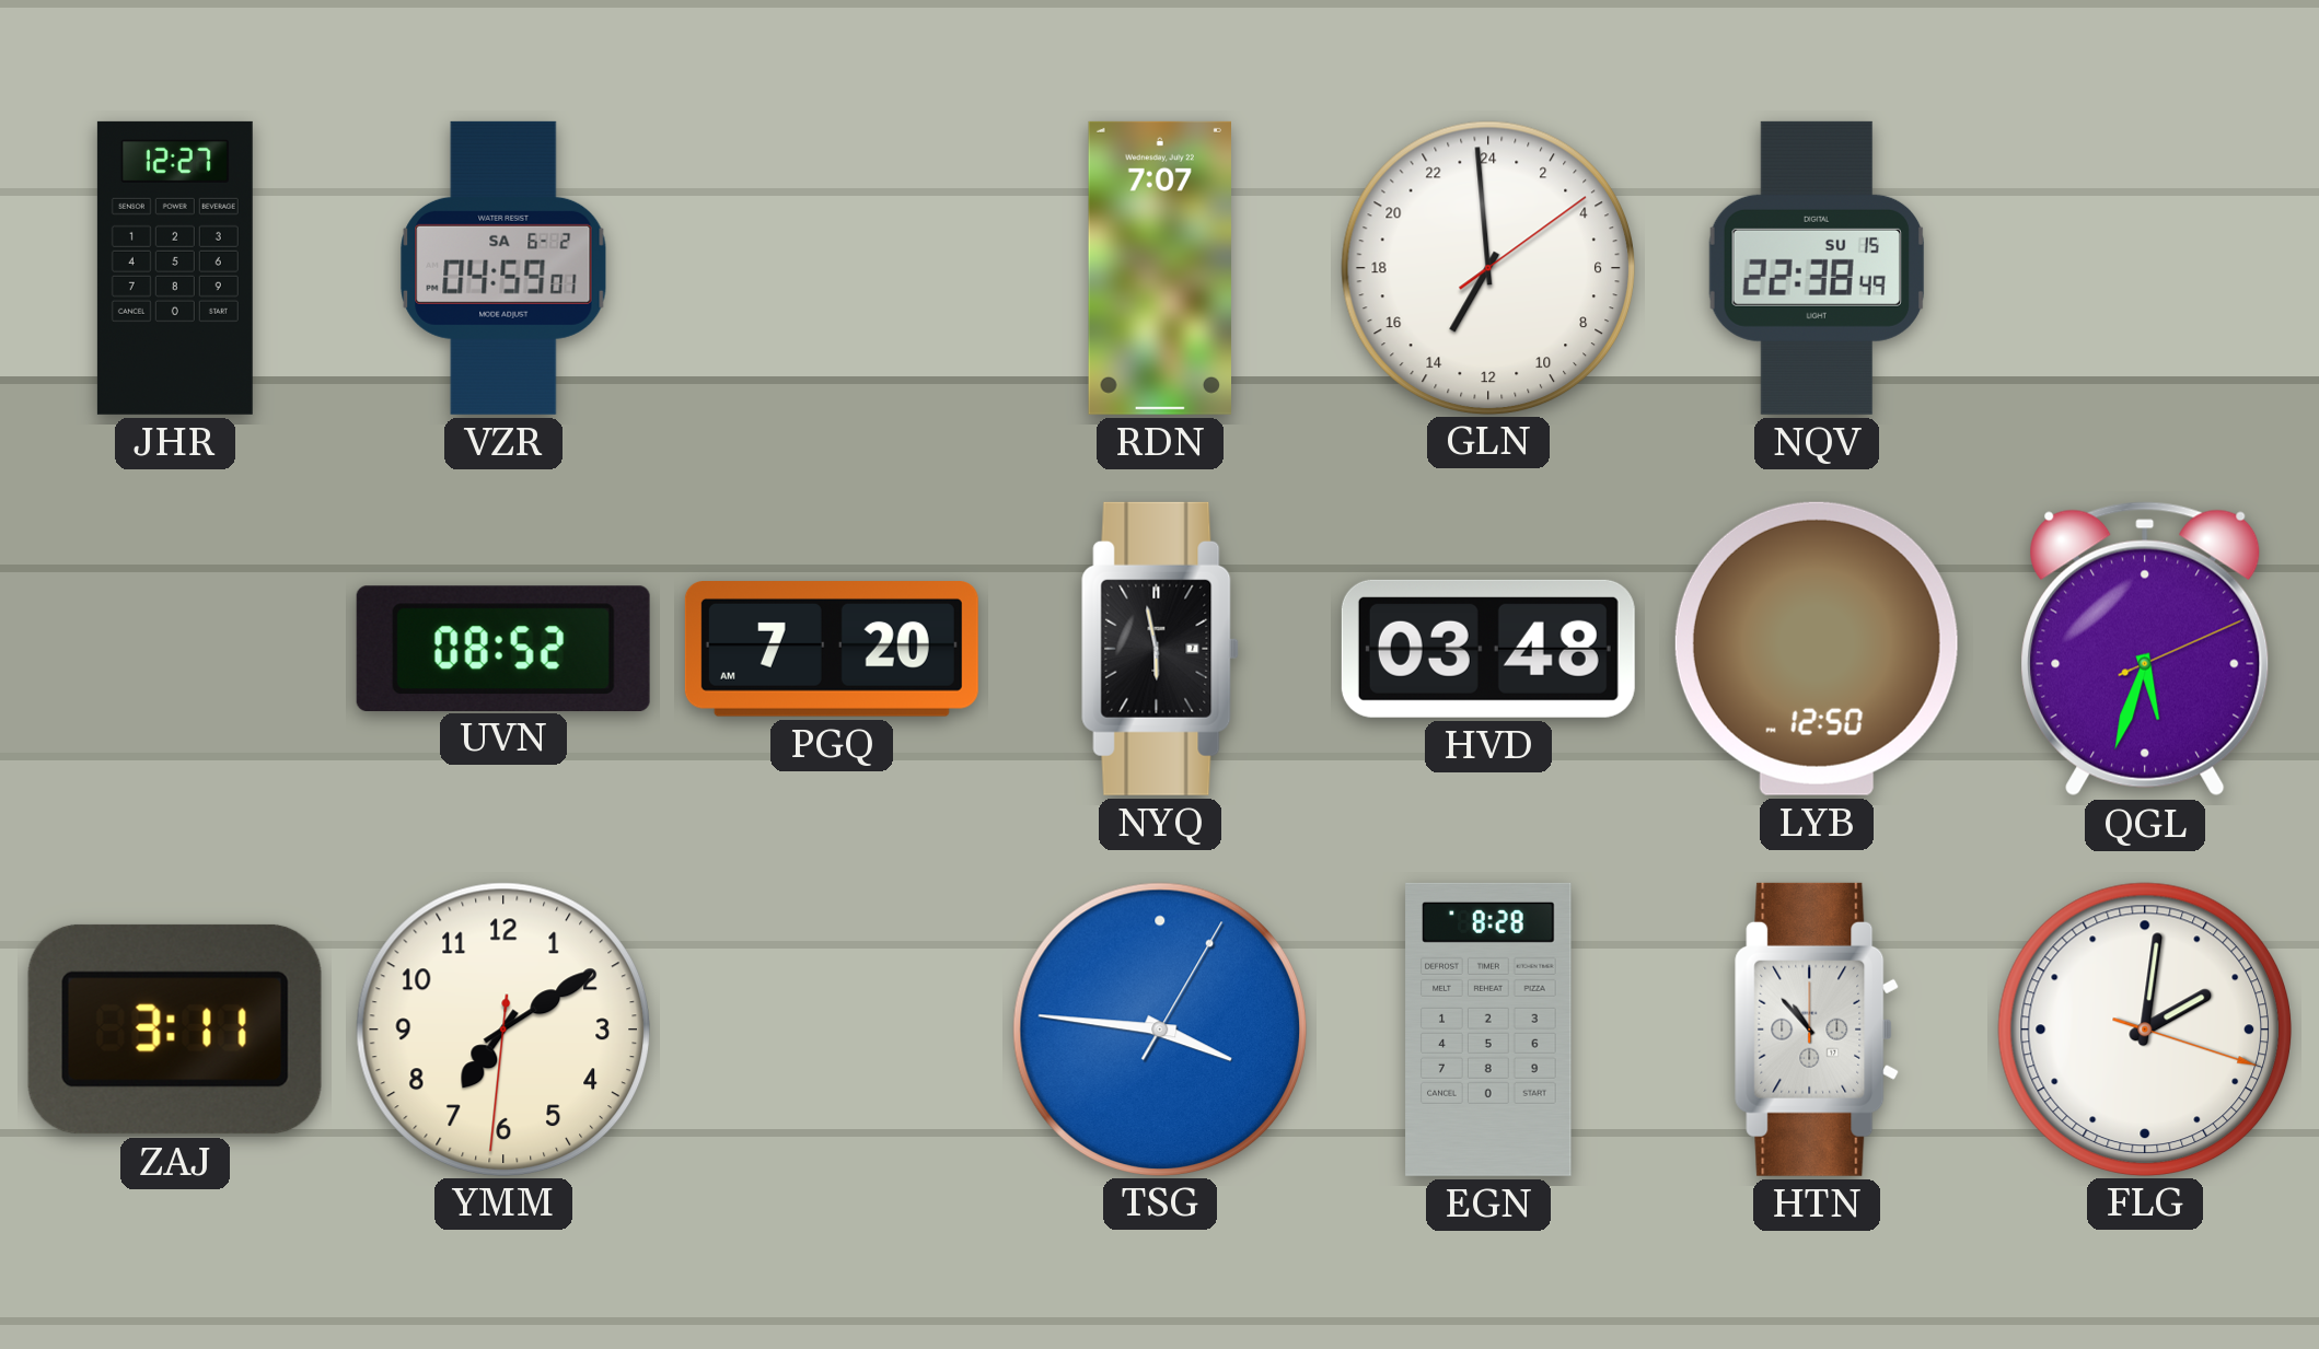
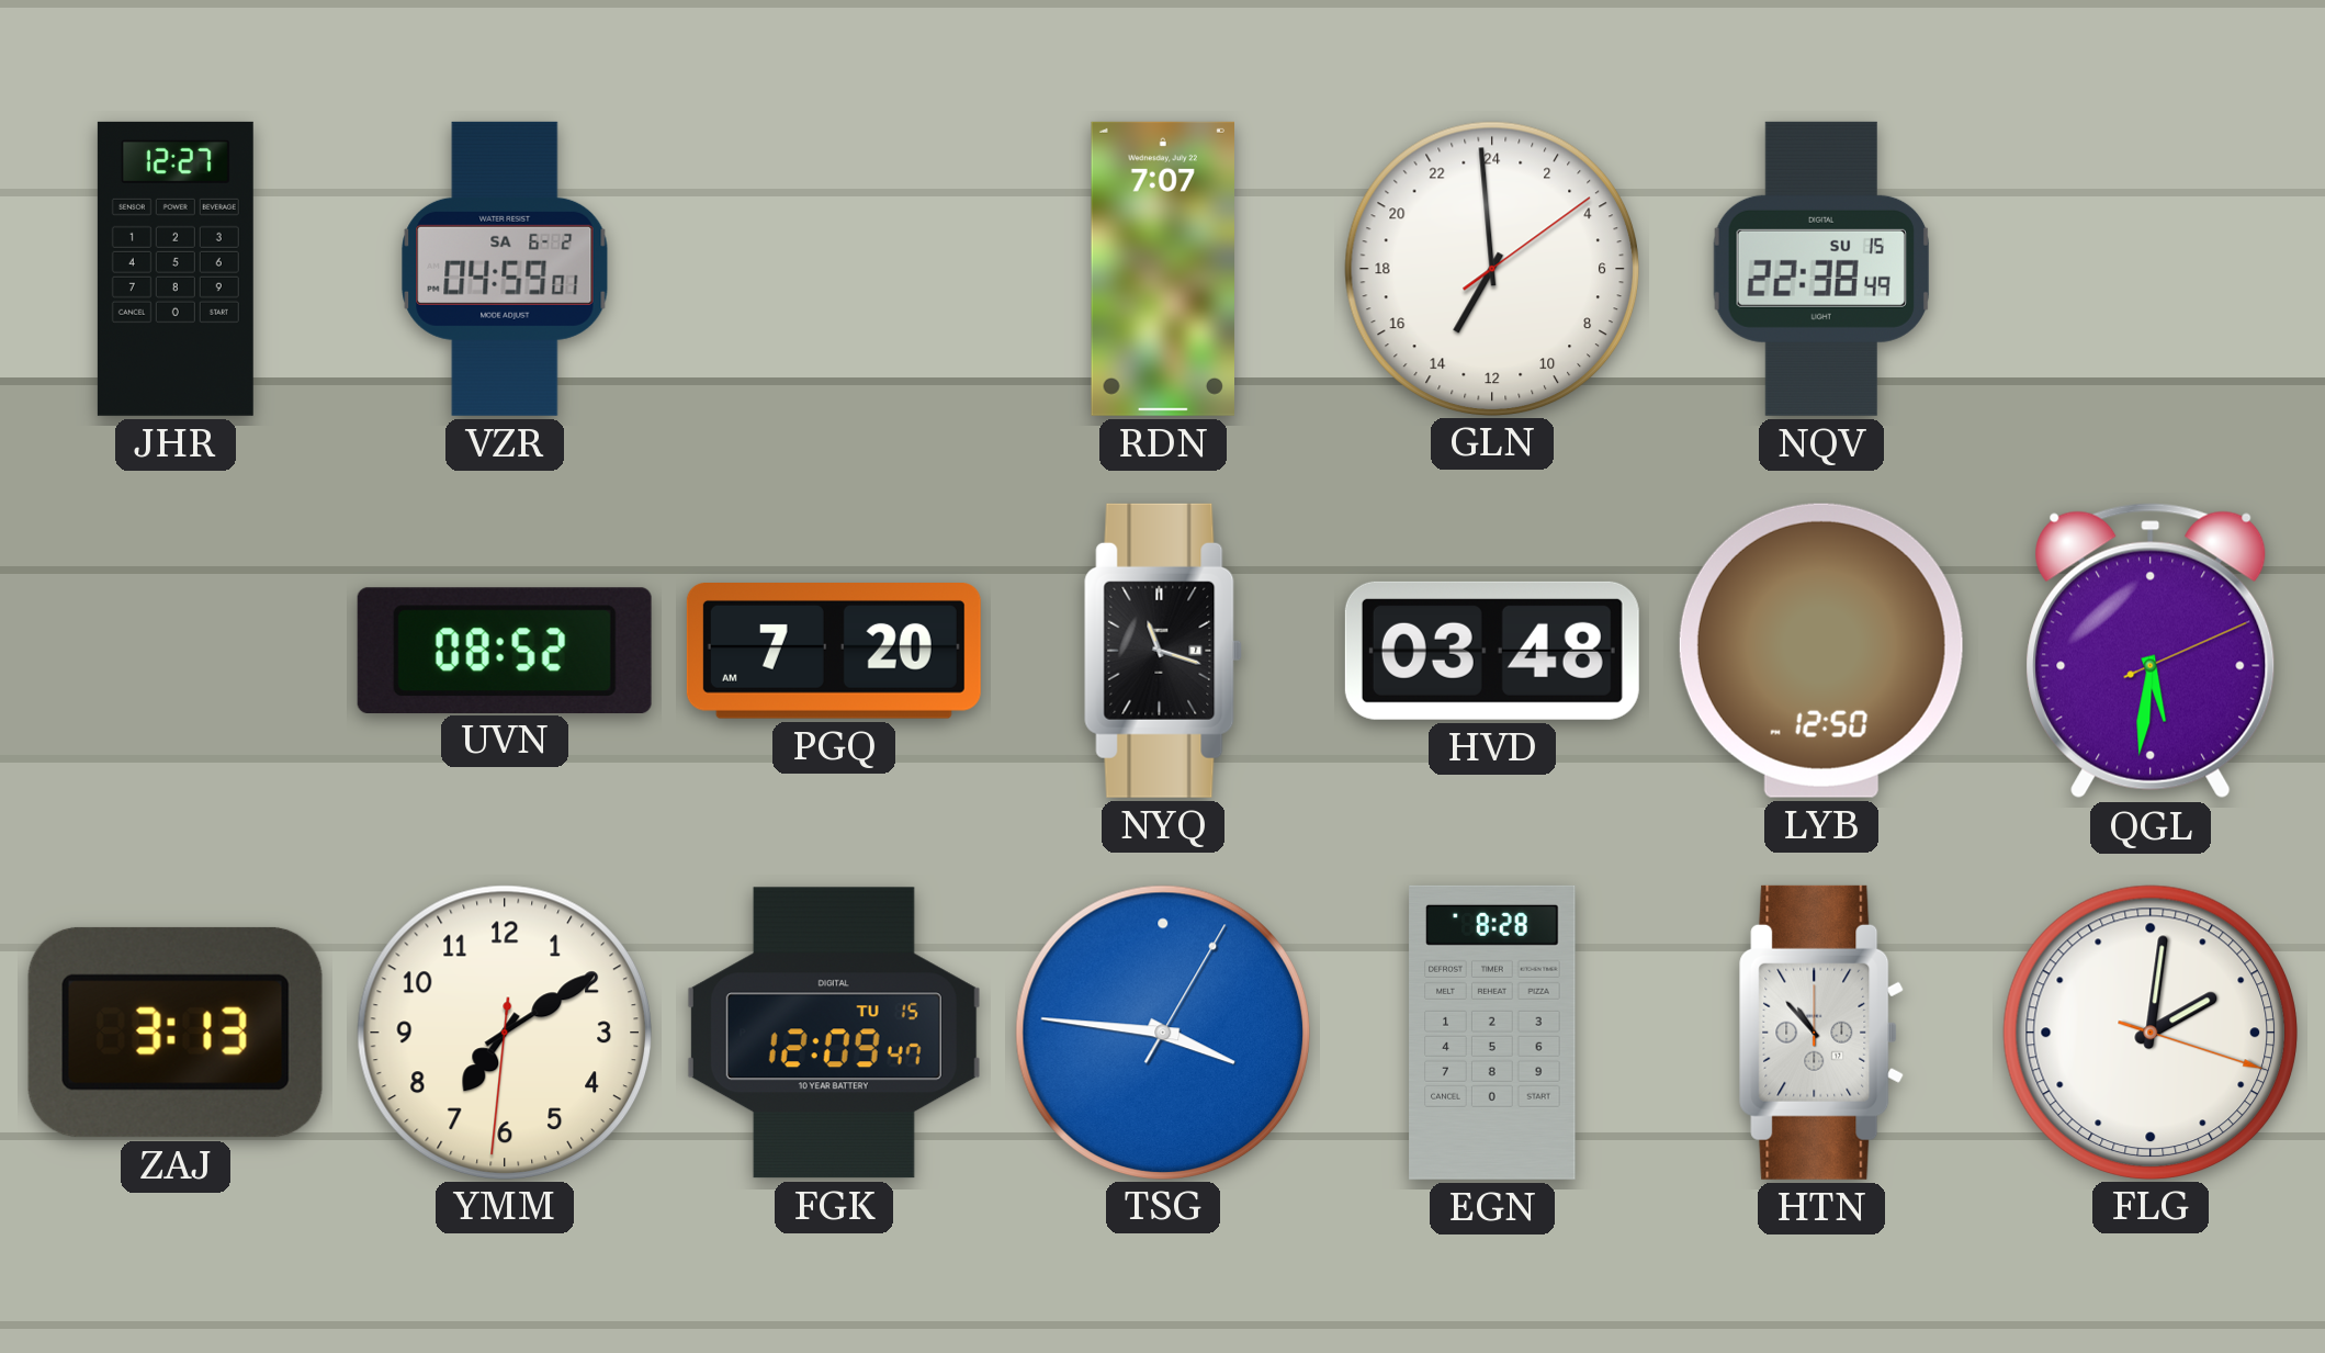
NYQ: 5:58 -> 11:18 (1163, 651)
QGL: 5:33 -> 5:31 (2151, 651)
ZAJ: 3:11 -> 3:13 (176, 1033)
FGK: none -> 12:09 (834, 1033)
